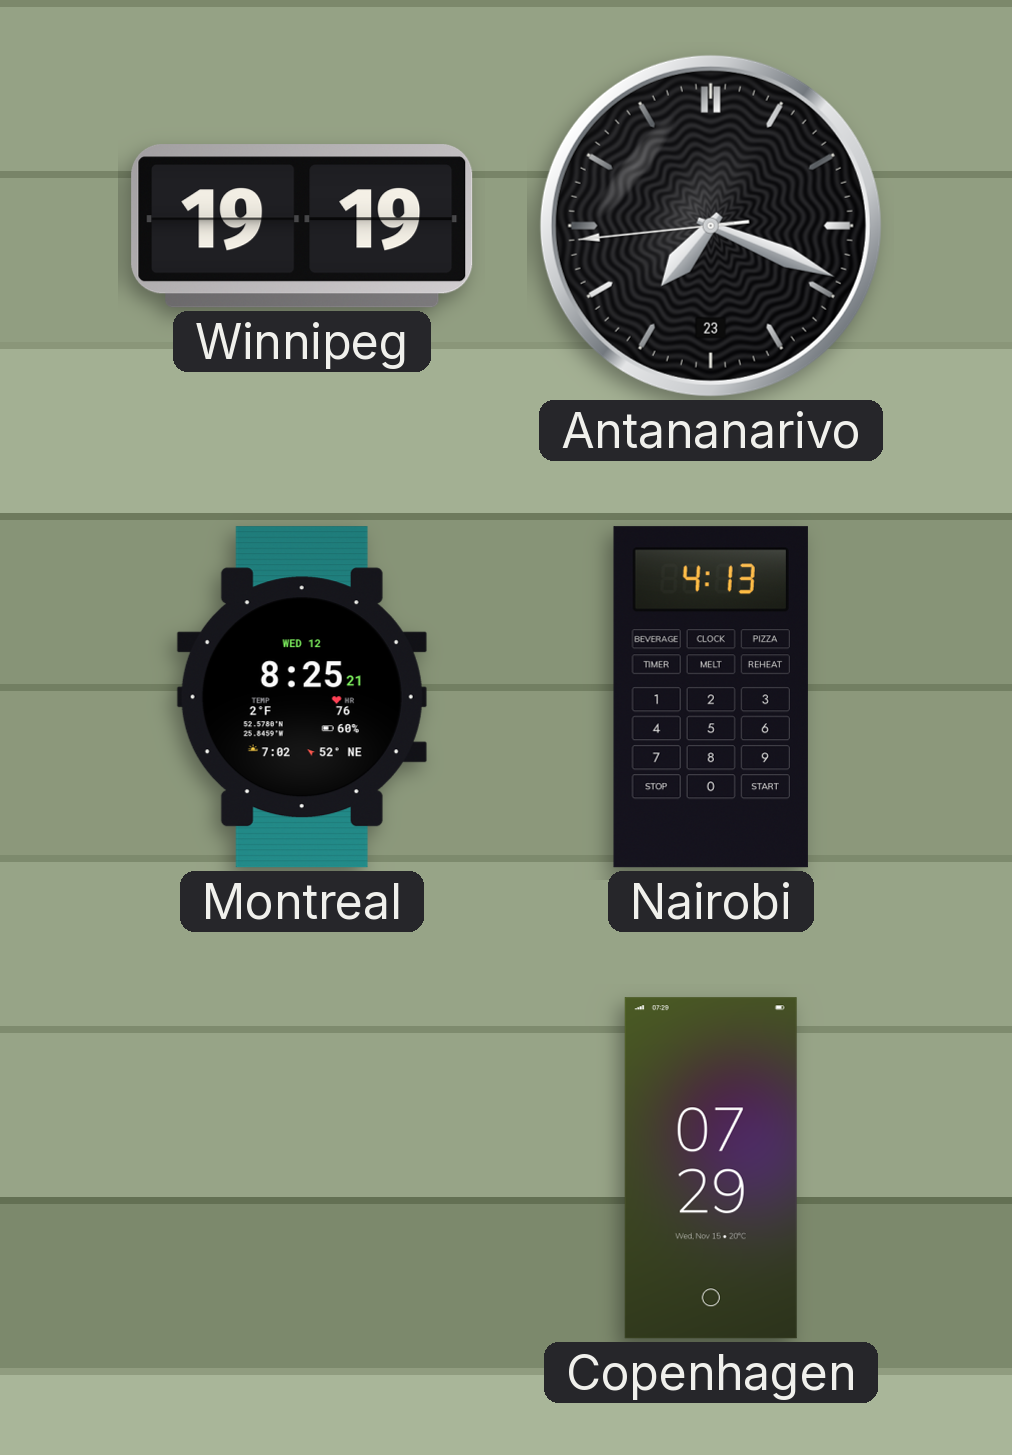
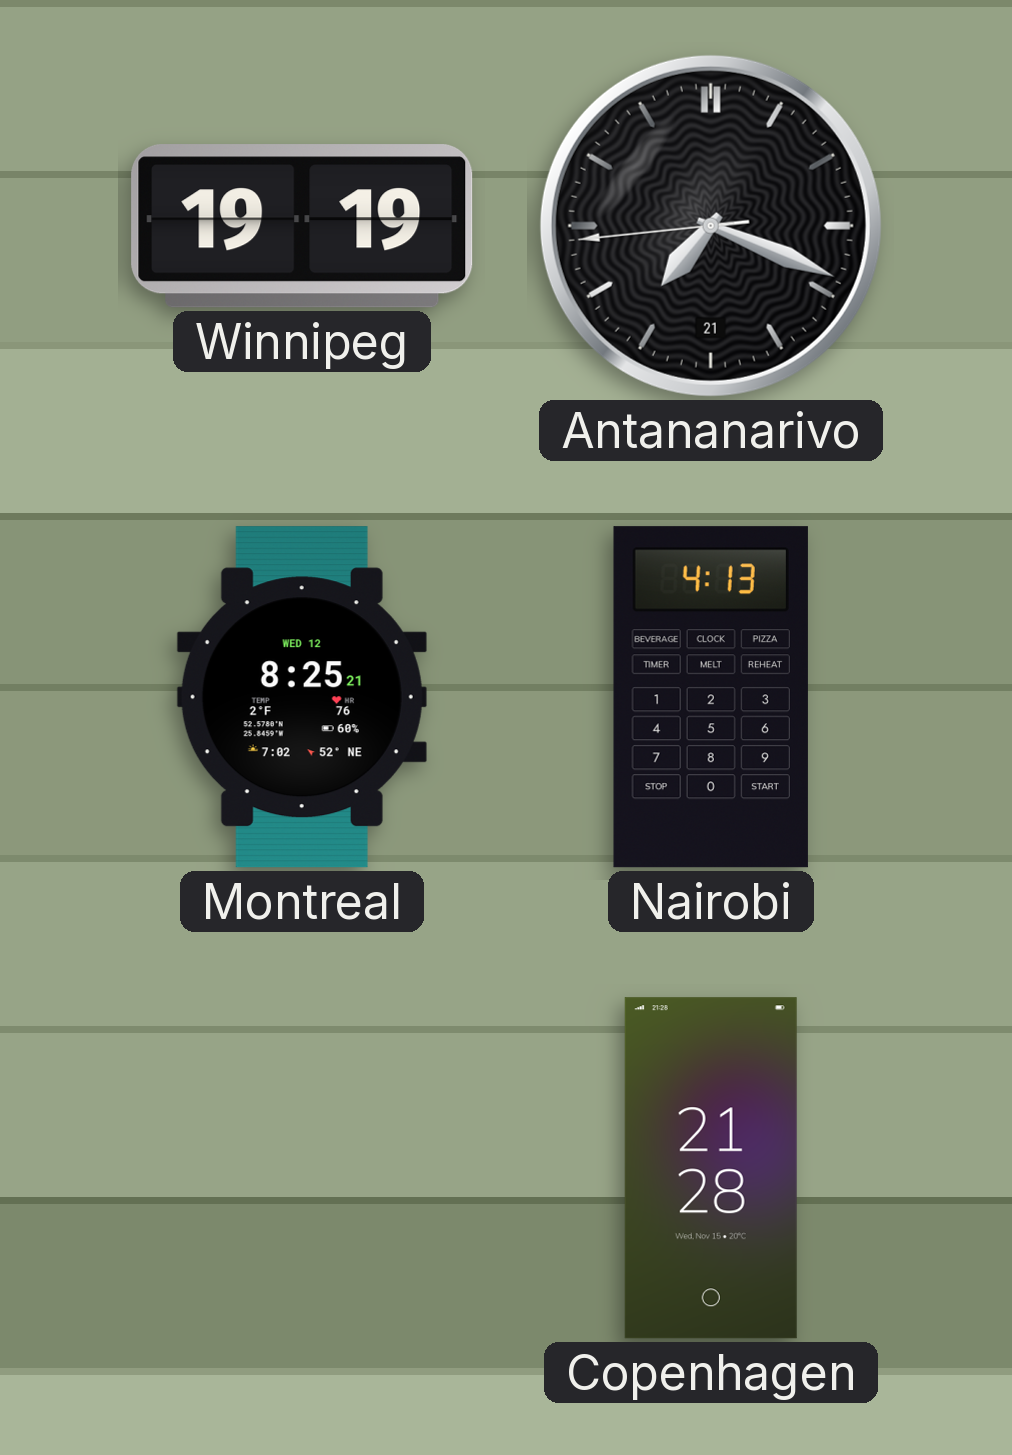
Antananarivo date: 23 -> 21 (711, 226)
Copenhagen: 07:29 -> 21:28 (711, 1168)
